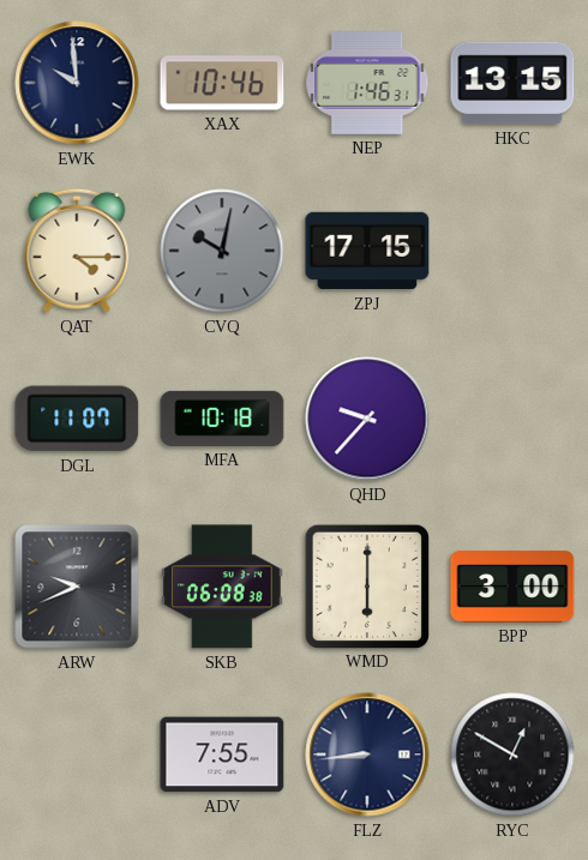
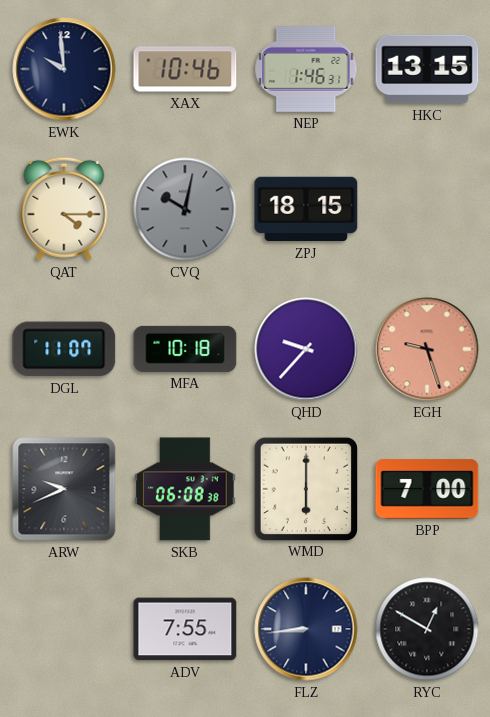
ZPJ: 17:15 -> 18:15 (306, 209)
EGH: none -> 9:27 (427, 349)
BPP: 3:00 -> 7:00 (427, 489)
